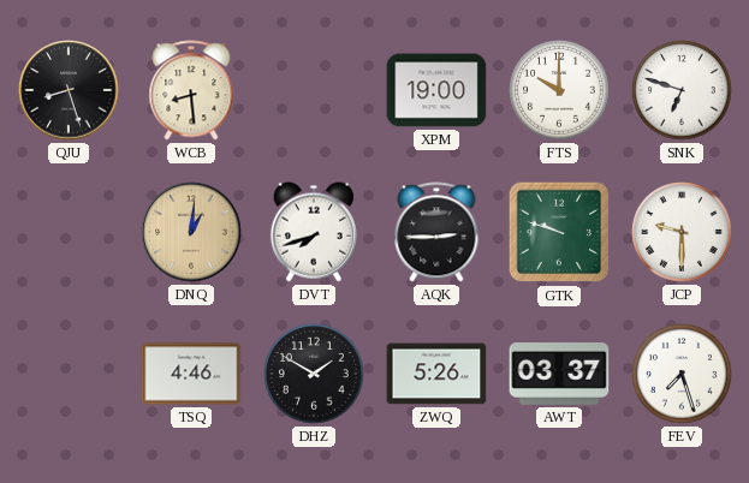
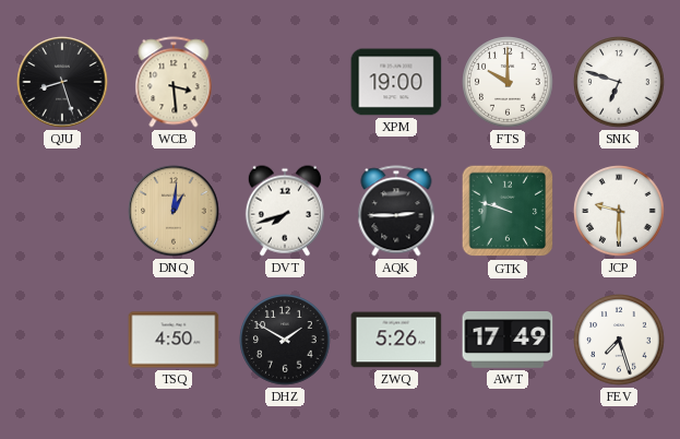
WCB: 8:29 -> 3:29 (174, 82)
TSQ: 4:46 -> 4:50 (174, 340)
AWT: 03:37 -> 17:49 (508, 341)
